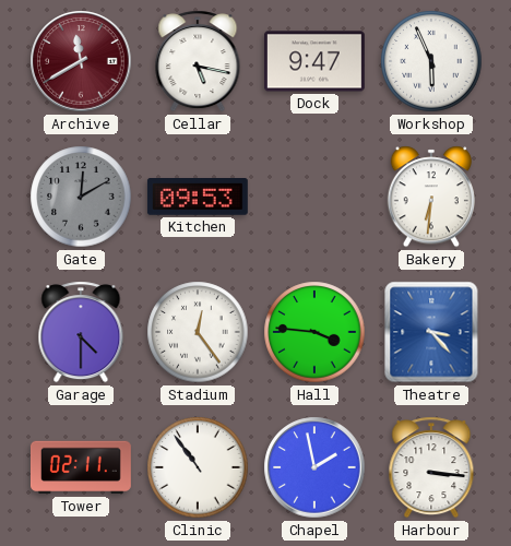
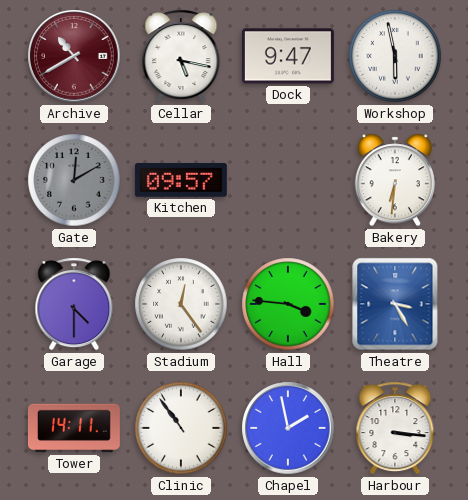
Archive: 11:40 -> 10:40 (74, 56)
Workshop: 5:56 -> 5:58 (395, 56)
Kitchen: 09:53 -> 09:57 (181, 181)
Theatre: 3:23 -> 3:25 (395, 304)
Tower: 02:11 -> 14:11 (74, 428)
